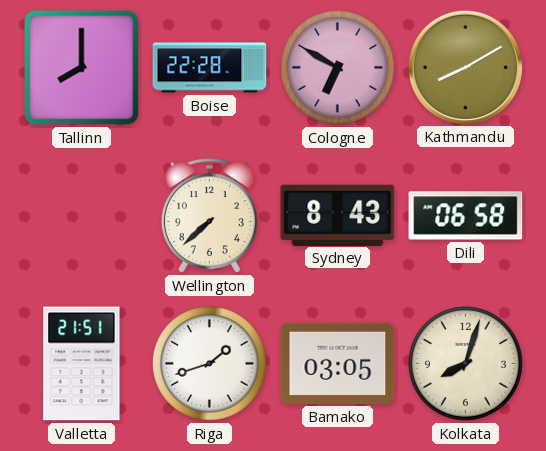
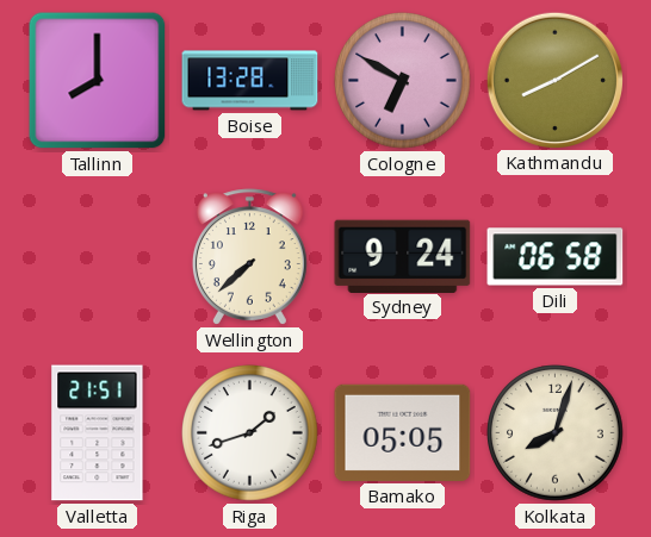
Boise: 22:28 -> 13:28 (250, 81)
Sydney: 8:43 -> 9:24 (403, 256)
Bamako: 03:05 -> 05:05 (403, 432)
